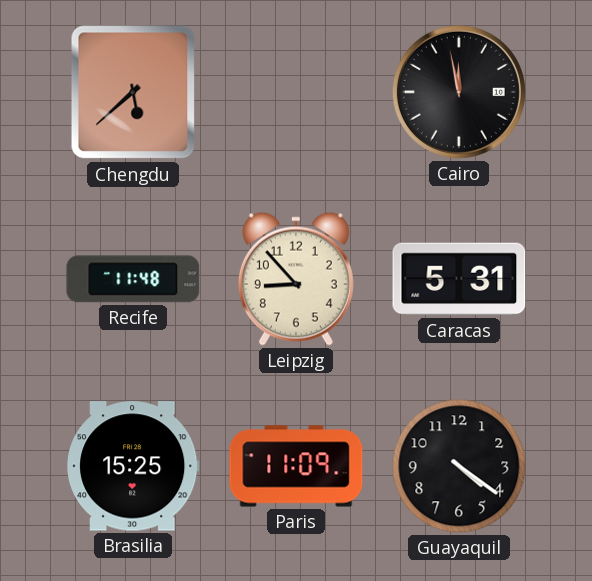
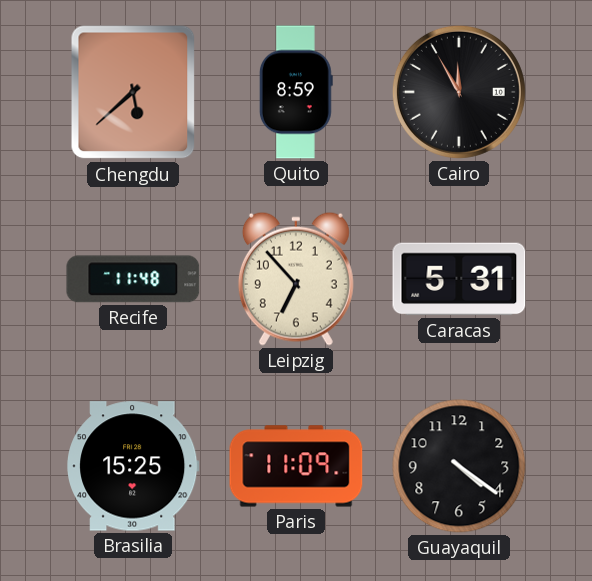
Quito: none -> 8:59 (296, 92)
Cairo: 11:58 -> 11:55 (459, 92)
Leipzig: 8:53 -> 6:53 (296, 279)
